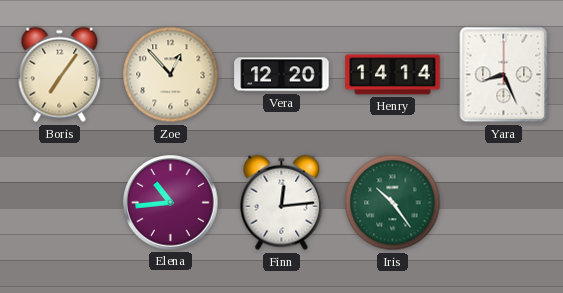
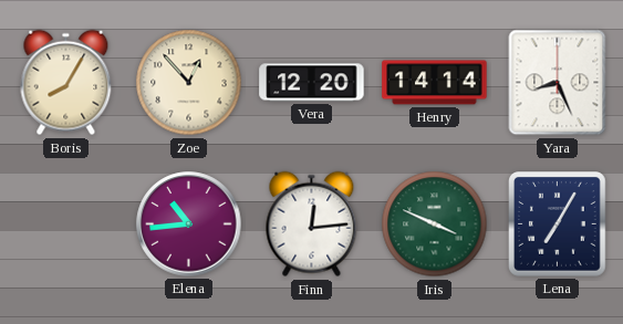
Boris: 7:06 -> 8:05 (66, 83)
Iris: 10:24 -> 3:49 (435, 224)
Lena: none -> 7:05 (558, 224)
